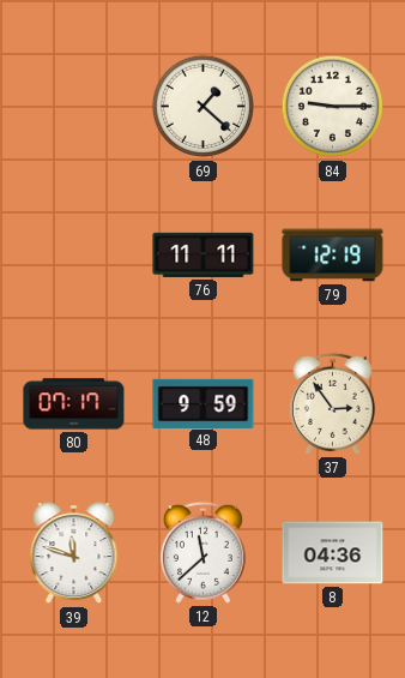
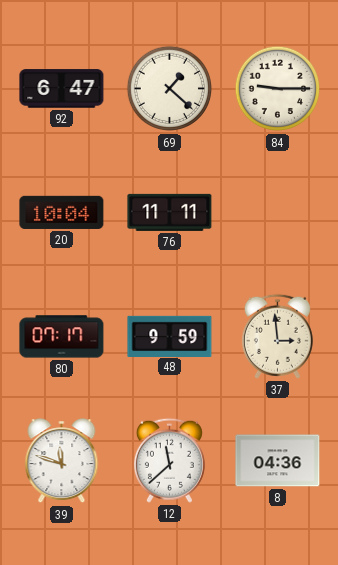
92: none -> 6:47 (62, 89)
20: none -> 10:04 (62, 212)
79: 12:19 -> none (333, 256)
37: 2:54 -> 2:59 (277, 336)
